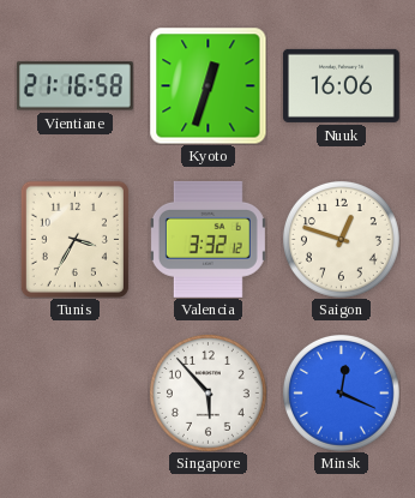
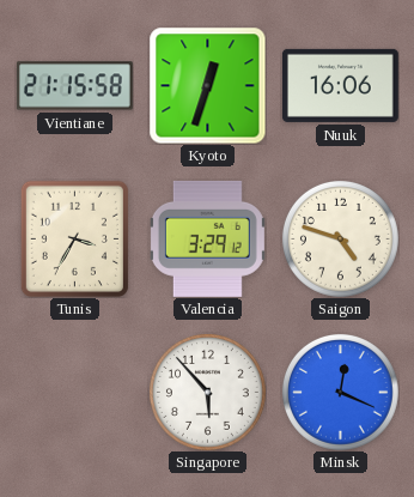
Vientiane: 21:16 -> 21:15 (74, 86)
Valencia: 3:32 -> 3:29 (207, 238)
Saigon: 12:48 -> 4:48 (340, 238)
